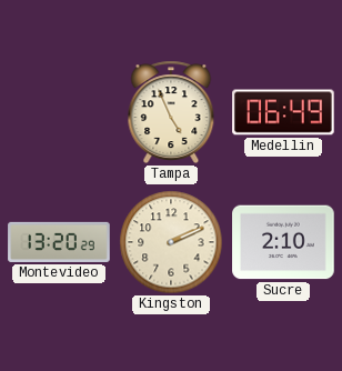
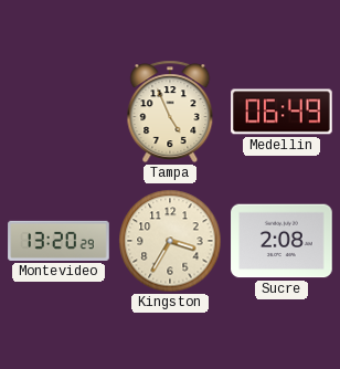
Kingston: 2:11 -> 3:35 (170, 241)
Sucre: 2:10 -> 2:08 (281, 241)
